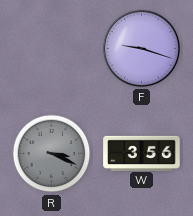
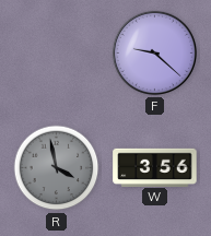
F: 9:18 -> 9:22 (154, 52)
R: 3:19 -> 3:58 (57, 168)
